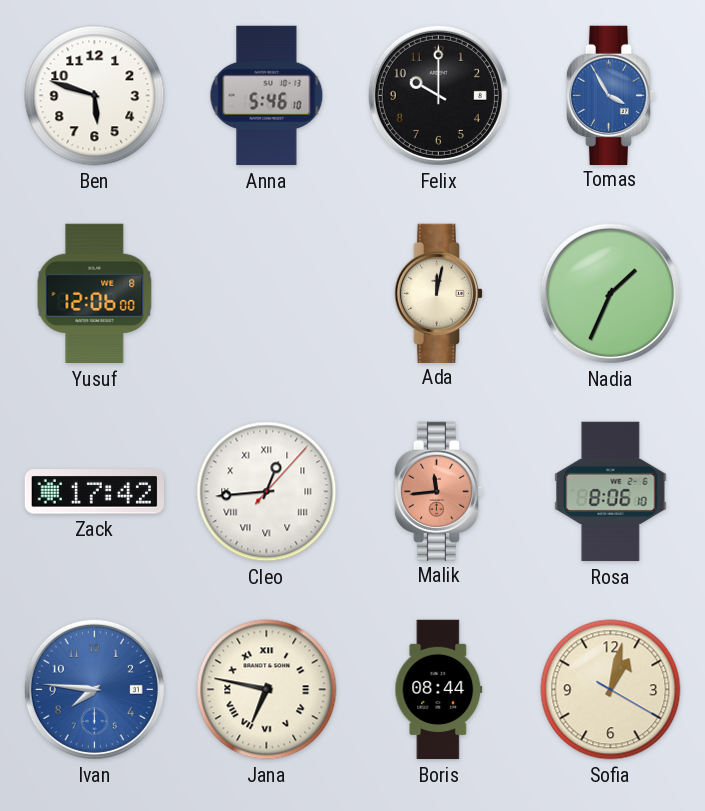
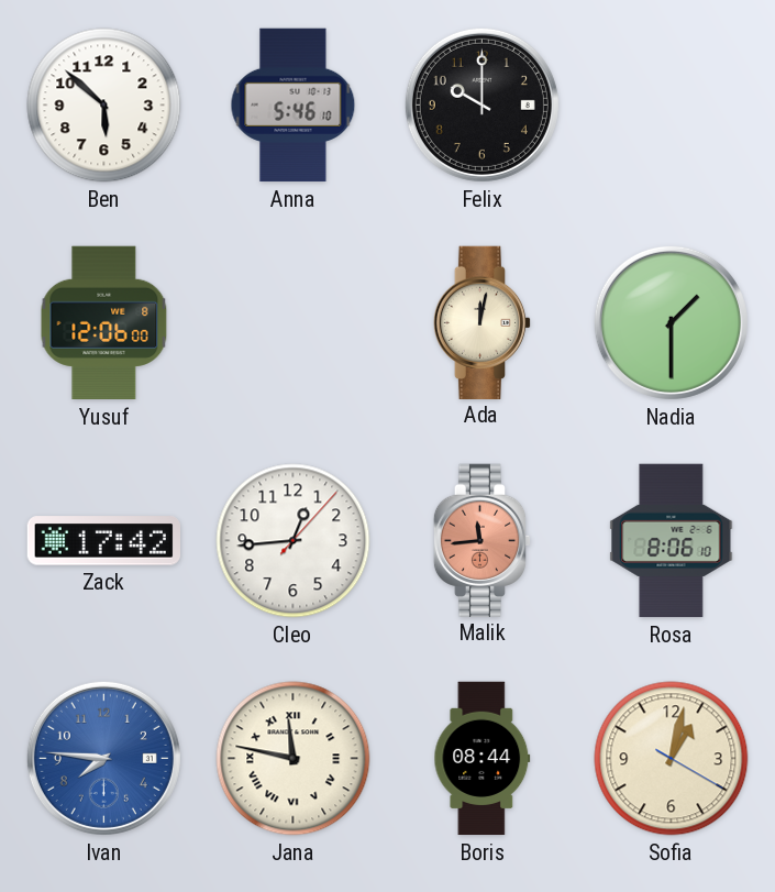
Ben: 5:48 -> 5:52 (104, 106)
Tomas: 3:55 -> none (611, 95)
Nadia: 1:34 -> 1:30 (671, 322)
Cleo numerals: Roman -> Arabic (294, 541)
Jana: 6:47 -> 11:47 (294, 759)
